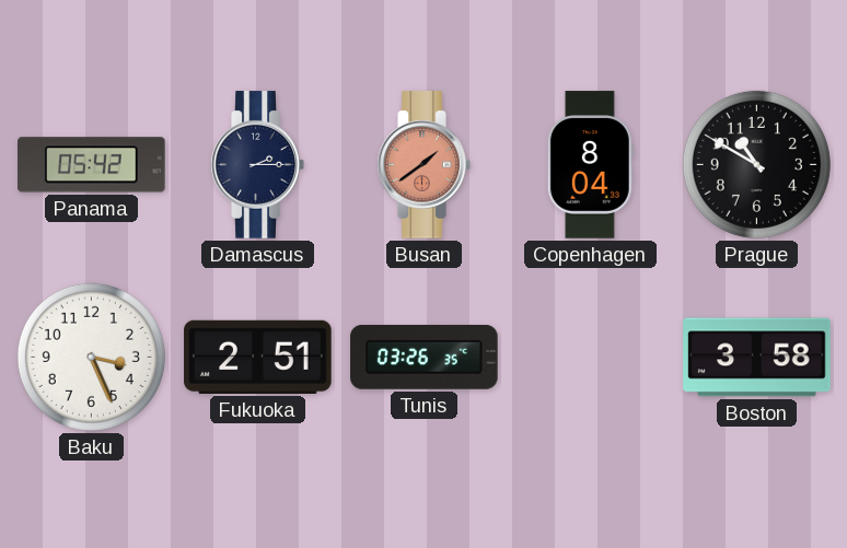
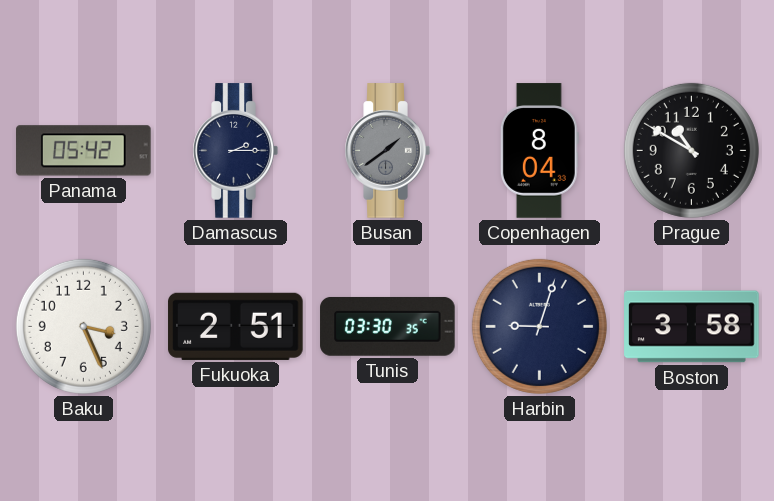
Busan dial: salmon -> grey (387, 151)
Tunis: 03:26 -> 03:30 (388, 326)
Harbin: none -> 9:03 (539, 326)
